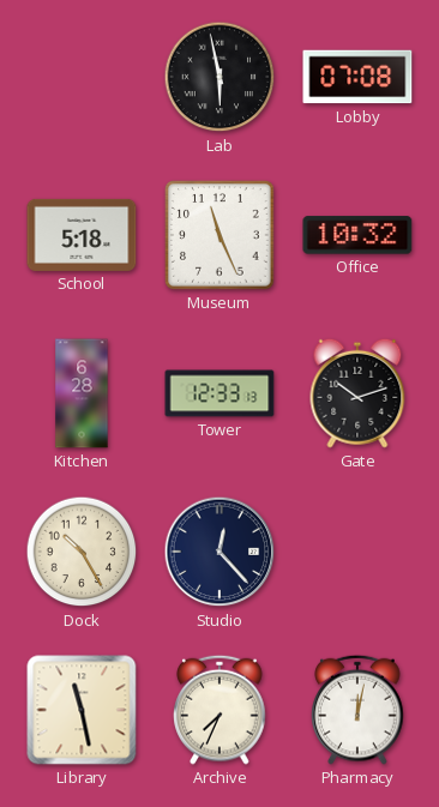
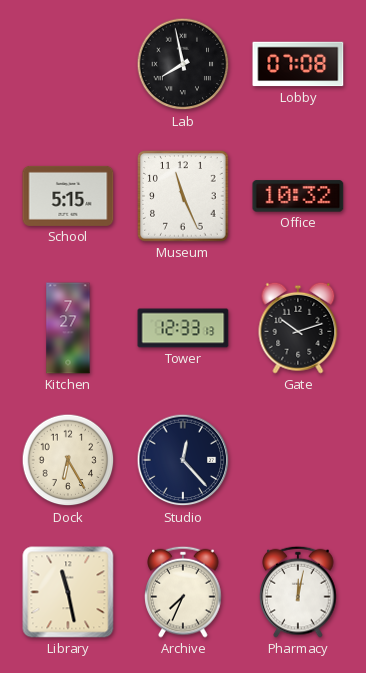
Lab: 5:58 -> 7:58 (183, 64)
School: 5:18 -> 5:15 (68, 196)
Kitchen: 6:28 -> 7:27 (68, 328)
Dock: 10:25 -> 6:25 (68, 460)
